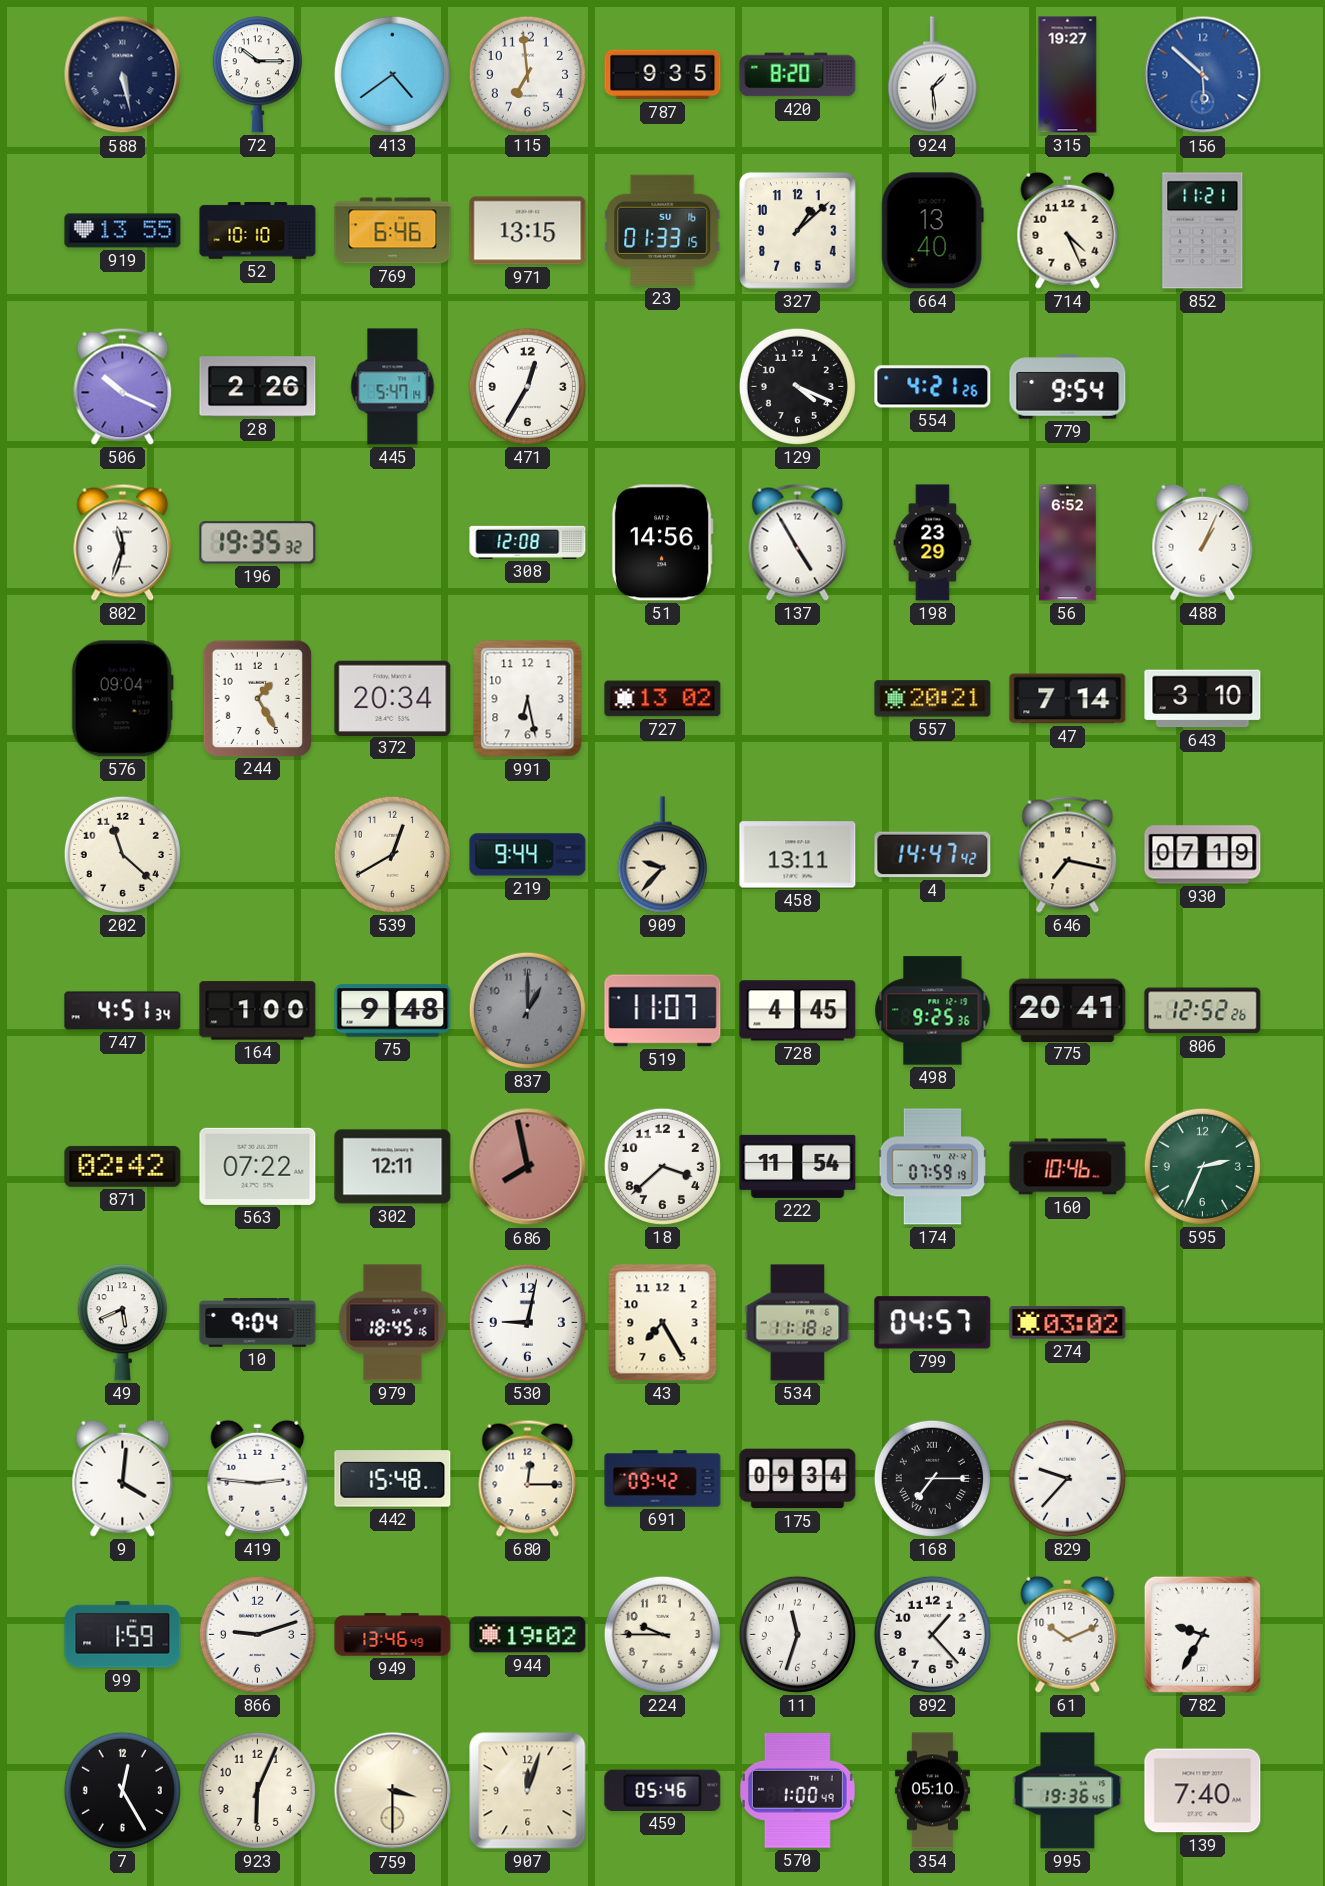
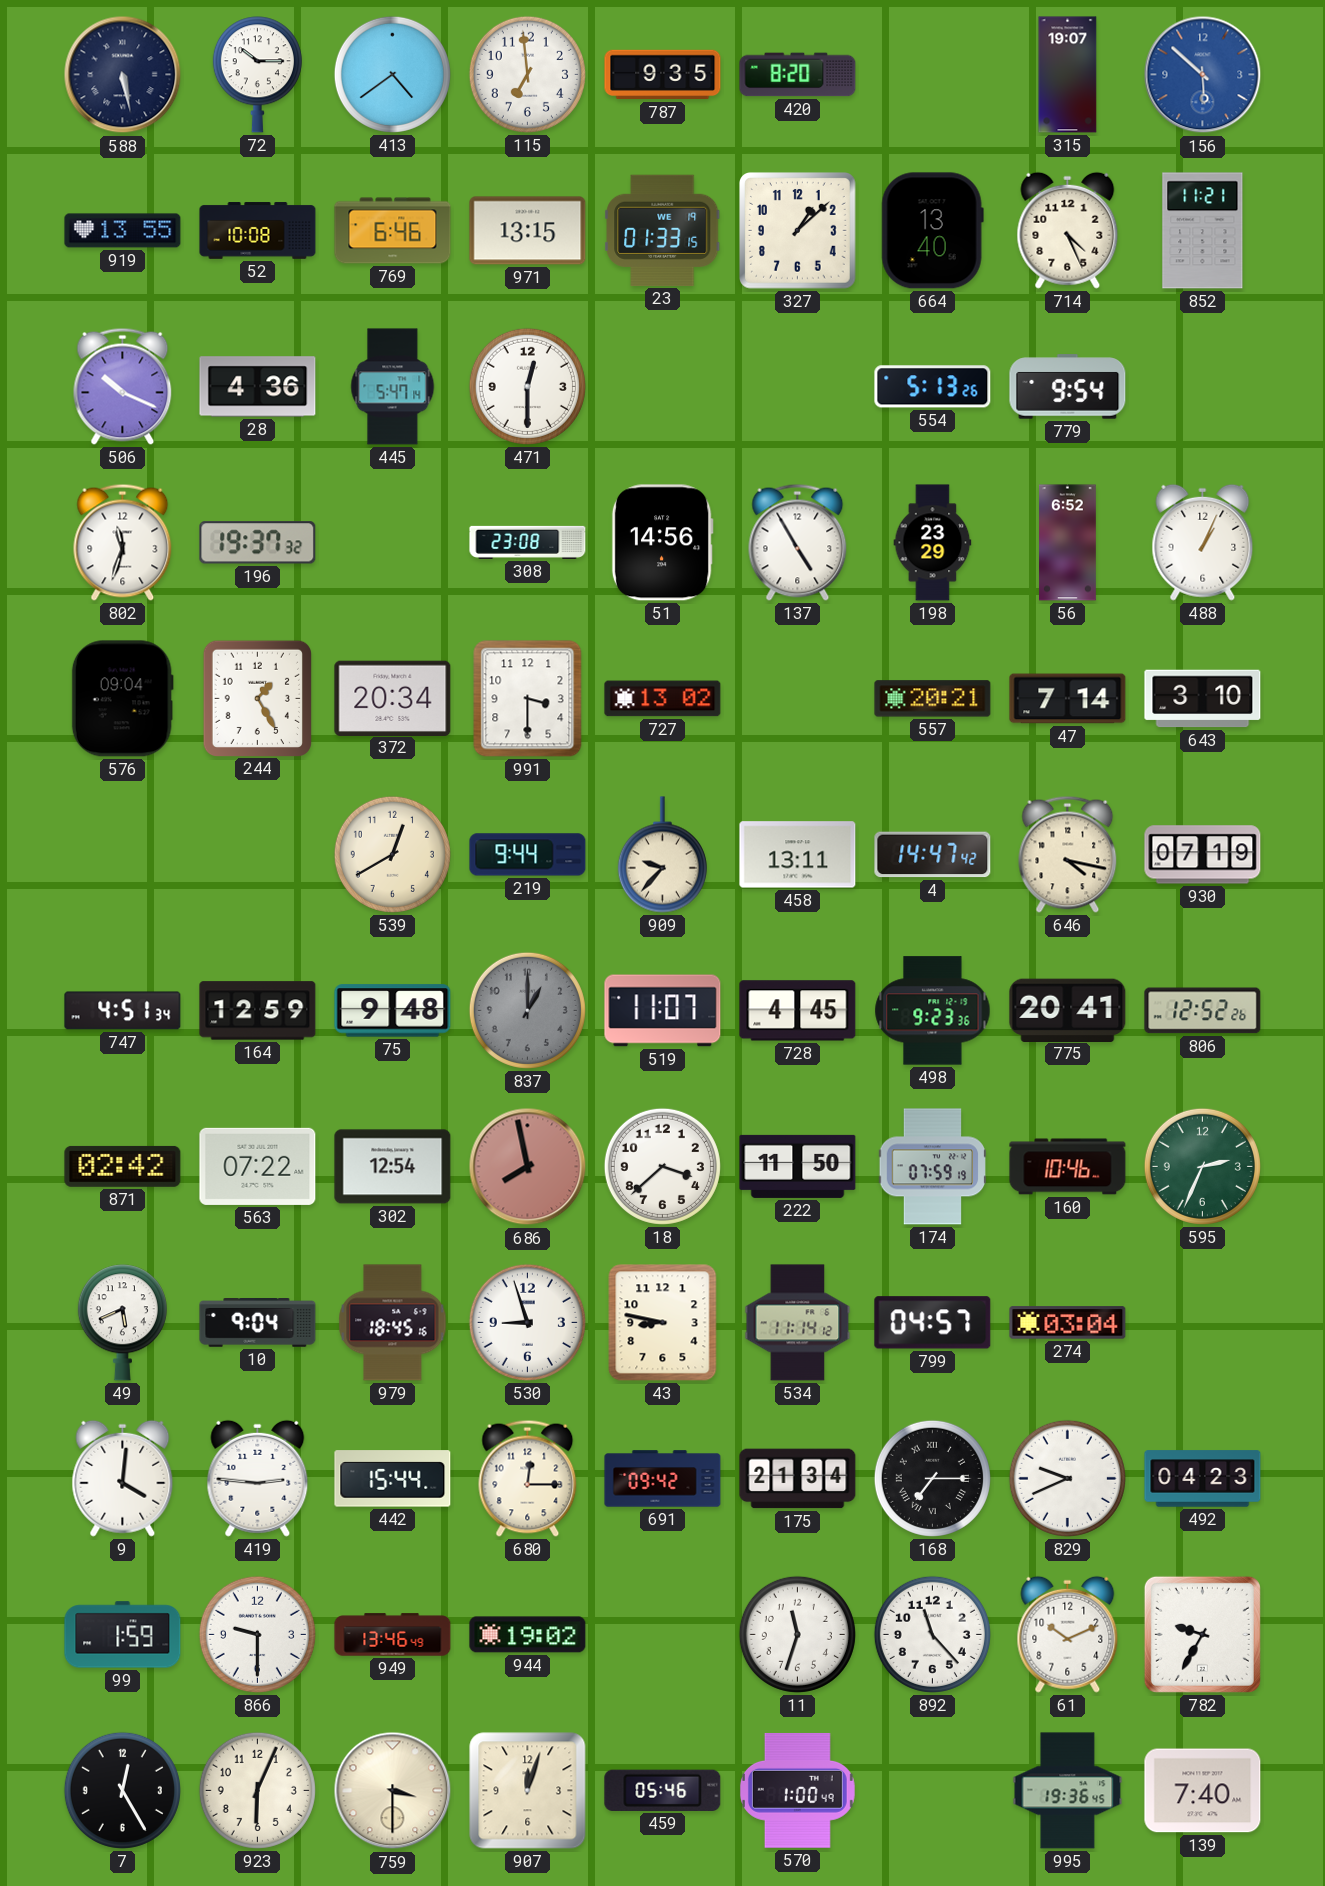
924: 1:29 -> none (932, 75)
315: 19:27 -> 19:07 (1068, 75)
52: 10:10 -> 10:08 (258, 231)
23 date: SU 16 -> WE 19 (663, 230)
28: 2:26 -> 4:36 (258, 387)
471: 12:35 -> 12:30 (527, 386)
129: 4:19 -> none (797, 386)
554: 4:21 -> 5:13 (933, 387)
196: 19:35 -> 19:37 (258, 543)
308: 12:08 -> 23:08 (528, 542)
991: 6:28 -> 3:30 (528, 699)
202: 11:22 -> none (122, 854)
646: 7:17 -> 4:17 (1068, 854)
164: 1:00 -> 12:59 (258, 1011)
498: 9:25 -> 9:23 (933, 1011)
302: 12:11 -> 12:54 (393, 1167)
222: 11:54 -> 11:50 (798, 1166)
530: 9:02 -> 8:57 (527, 1322)
43: 7:25 -> 8:47 (663, 1323)
534: 11:18 -> 11:14 (798, 1323)
274: 03:02 -> 03:04 (1068, 1323)
442: 15:48 -> 15:44 (393, 1479)
175: 09:34 -> 21:34 (798, 1479)
829: 9:37 -> 9:41 (1067, 1478)
492: none -> 04:23 (1203, 1479)
866: 9:12 -> 9:30 (257, 1634)
224: 9:45 -> none (662, 1634)
892: 1:23 -> 11:23 (932, 1634)
354: 05:10 -> none (932, 1791)
